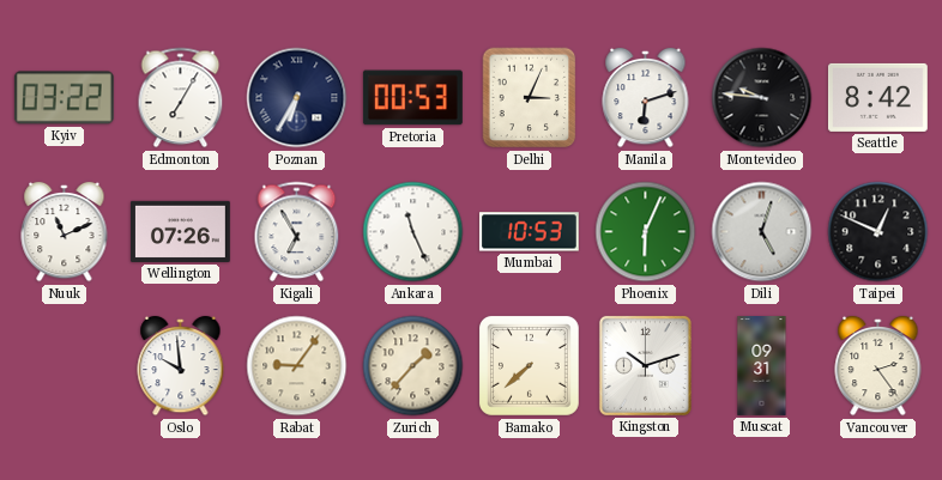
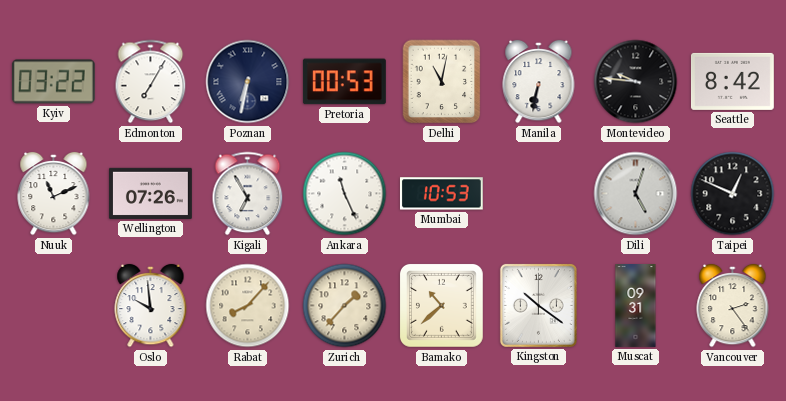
Poznan: 6:35 -> 6:32 (248, 82)
Delhi: 3:04 -> 11:02 (442, 82)
Manila: 6:12 -> 6:32 (539, 82)
Phoenix: 6:04 -> none (646, 232)
Rabat: 9:06 -> 8:07 (248, 306)
Bamako: 7:38 -> 10:38 (442, 306)
Kingston: 10:12 -> 10:21 (538, 305)
